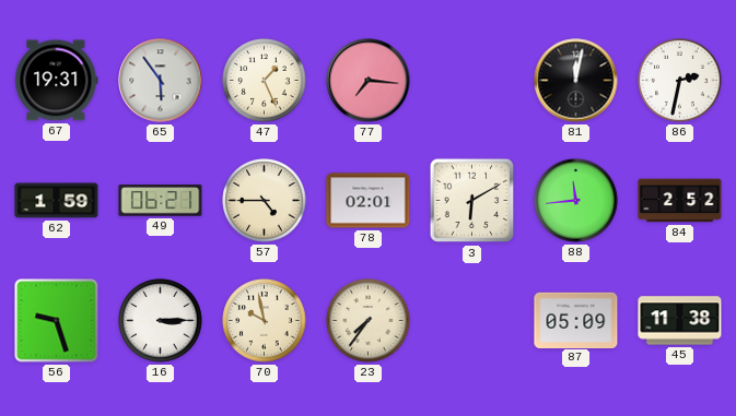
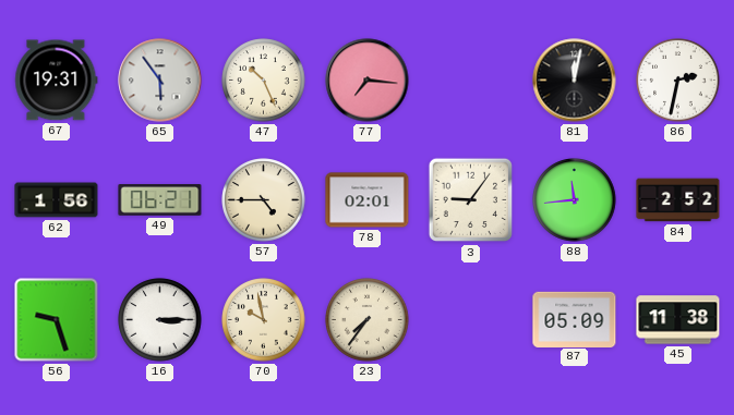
47: 1:26 -> 10:26 (264, 81)
62: 1:59 -> 1:56 (57, 200)
3: 6:10 -> 9:06 (471, 200)
